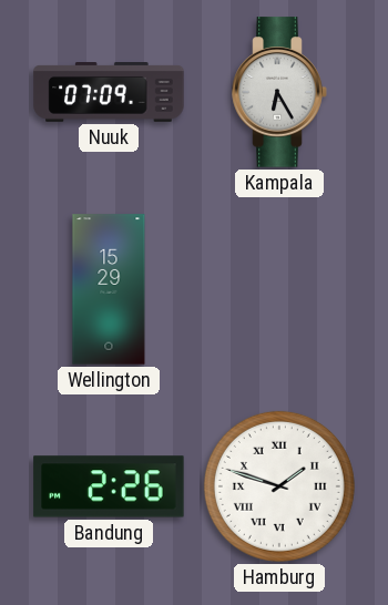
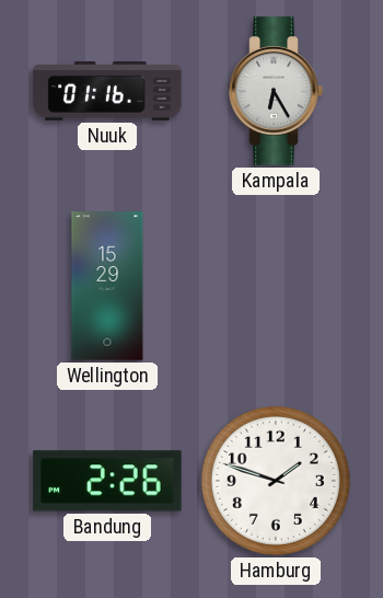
Nuuk: 07:09 -> 01:16 (107, 92)
Hamburg numerals: Roman -> Arabic (276, 481)
